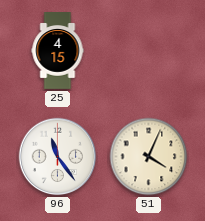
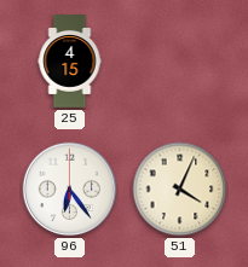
96: 11:24 -> 6:24 (70, 190)
